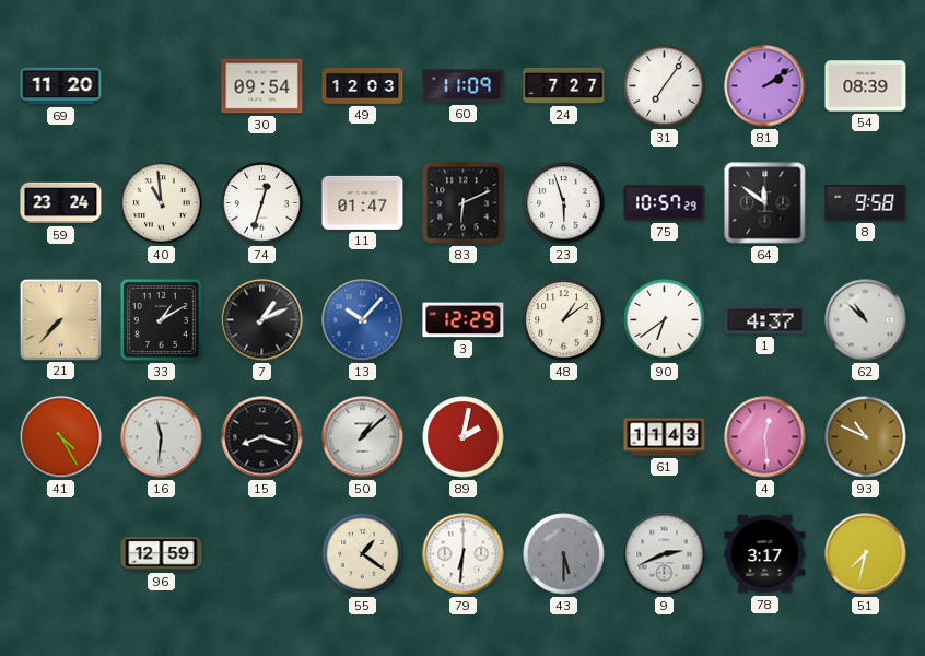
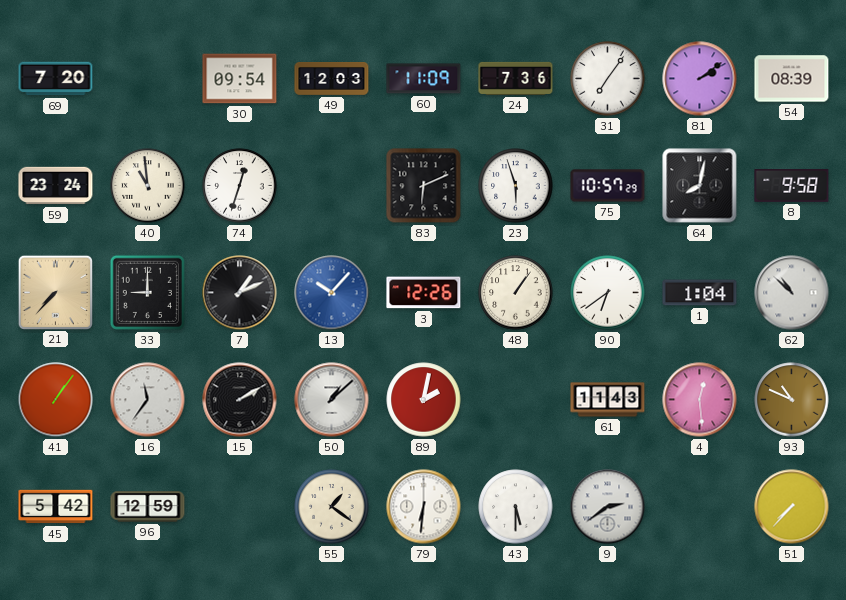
69: 11:20 -> 7:20 (56, 79)
24: 7:27 -> 7:36 (516, 78)
11: 01:47 -> none (363, 202)
64: 11:51 -> 8:02 (700, 186)
33: 1:10 -> 9:00 (147, 292)
3: 12:29 -> 12:26 (424, 293)
48: 1:09 -> 1:06 (516, 293)
1: 4:37 -> 1:04 (700, 293)
41: 4:25 -> 1:06 (56, 400)
16: 11:31 -> 11:36 (148, 400)
15: 8:18 -> 2:10 (240, 400)
45: none -> 5:42 (56, 507)
43 dial: grey -> white (516, 507)
9: 2:41 -> 2:39 (608, 507)
78: 3:17 -> none (765, 554)
51: 7:32 -> 7:37 (792, 507)
